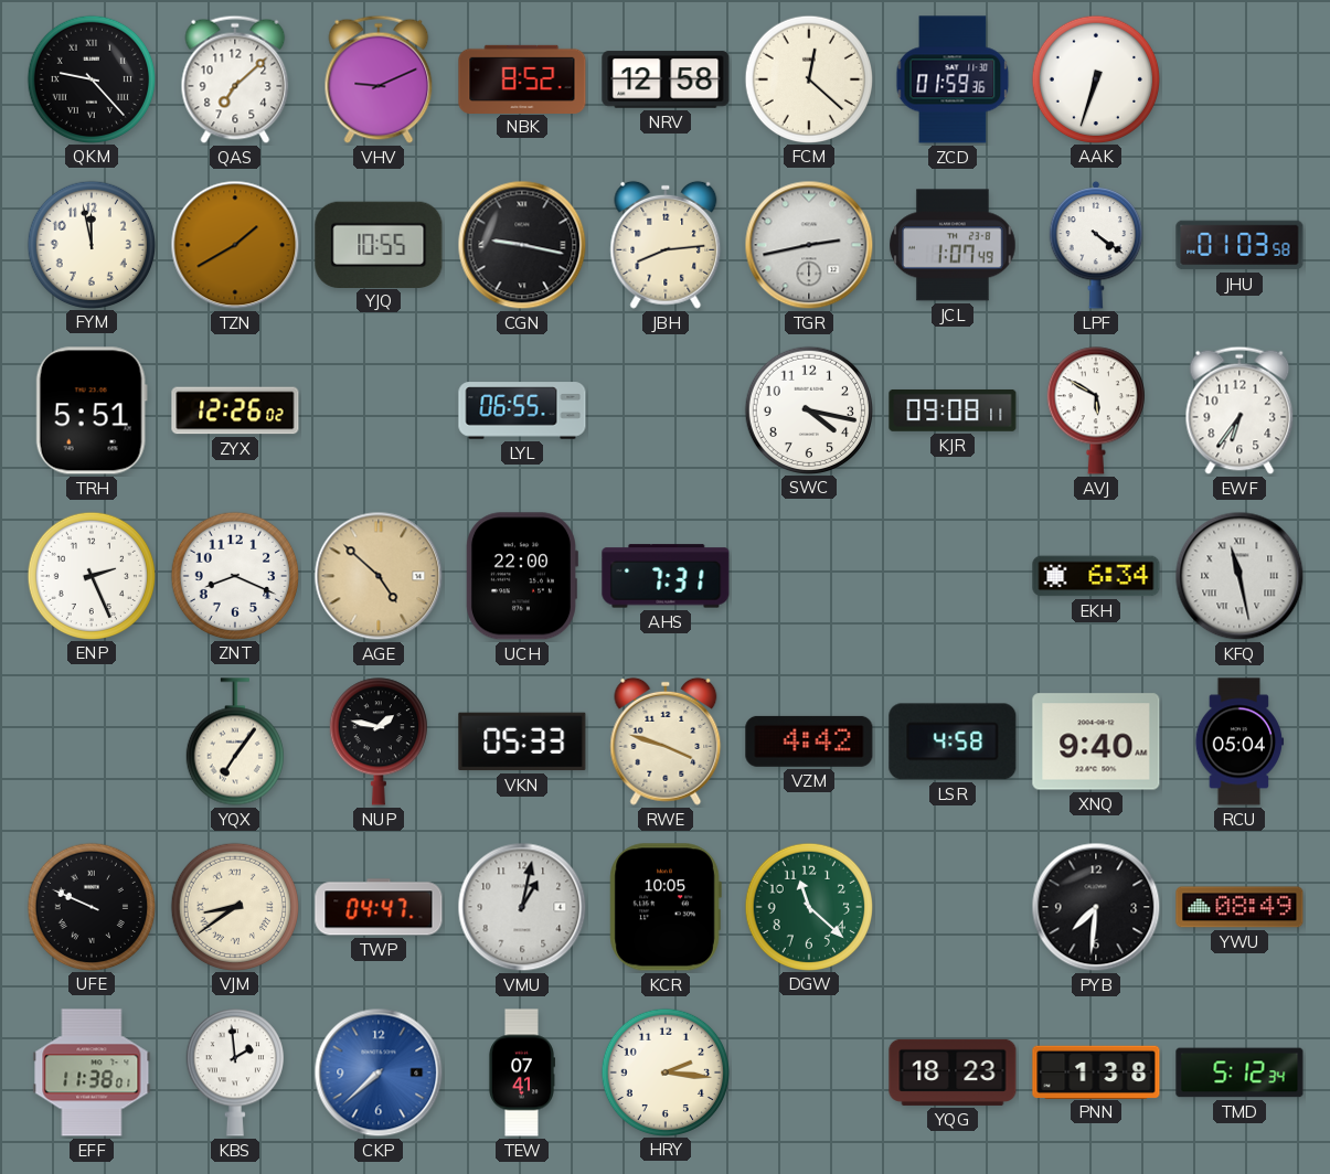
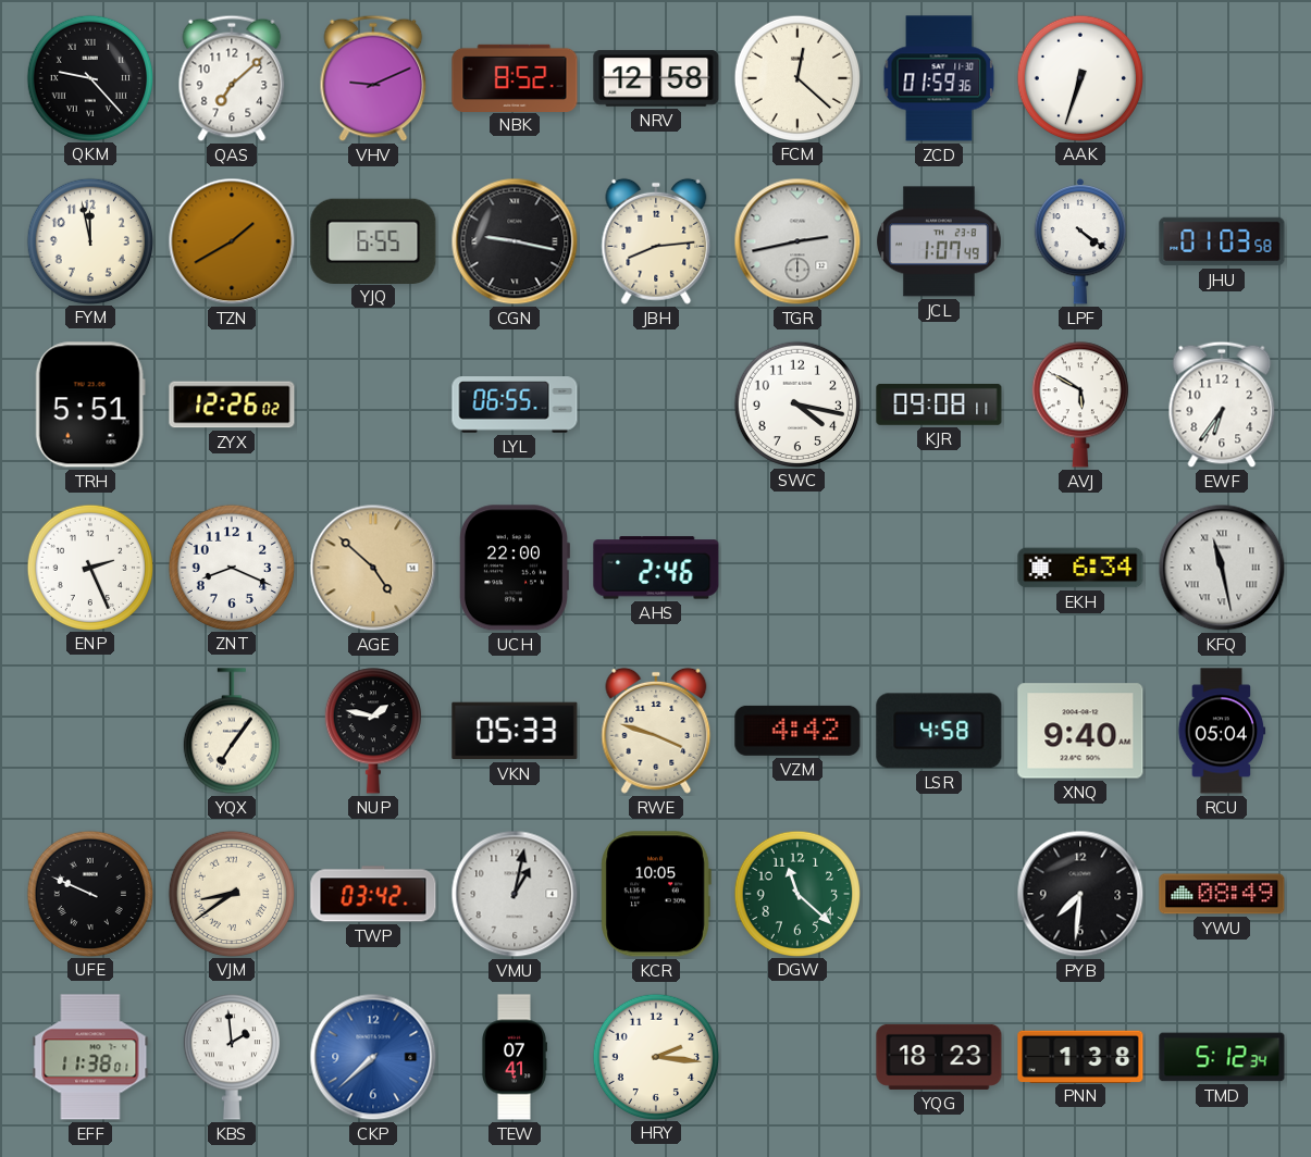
YJQ: 10:55 -> 6:55 (373, 240)
AHS: 7:31 -> 2:46 (656, 568)
TWP: 04:47 -> 03:42 (373, 894)
